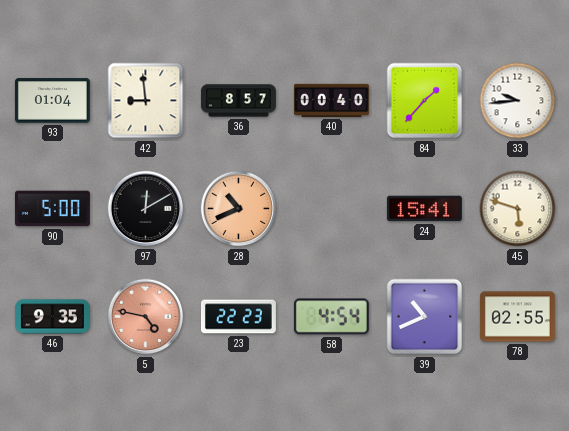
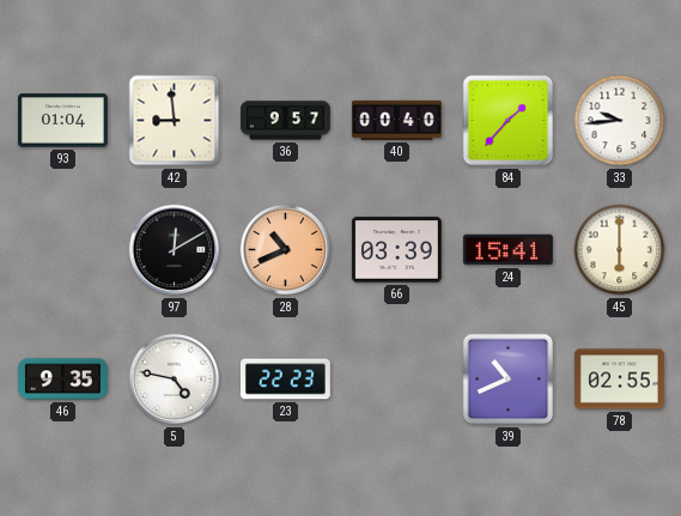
36: 8:57 -> 9:57 (285, 121)
90: 5:00 -> none (52, 209)
66: none -> 03:39 (396, 250)
45: 5:48 -> 6:00 (620, 250)
5 dial: salmon -> white (175, 380)
58: 4:54 -> none (331, 317)
